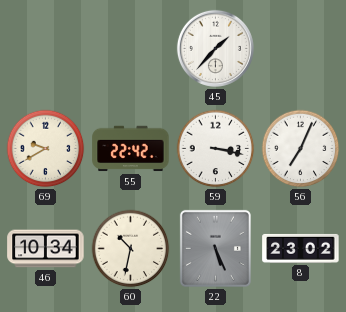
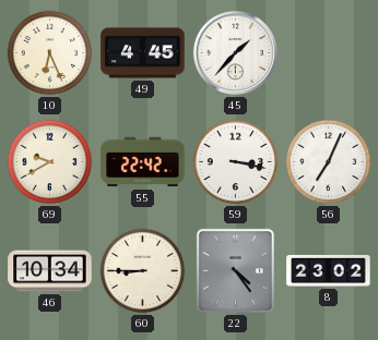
10: none -> 6:26 (50, 53)
49: none -> 4:45 (143, 53)
60: 10:32 -> 8:45 (143, 271)
22: 5:26 -> 4:24 (235, 270)
